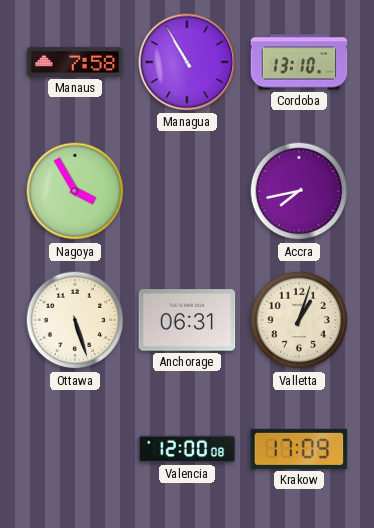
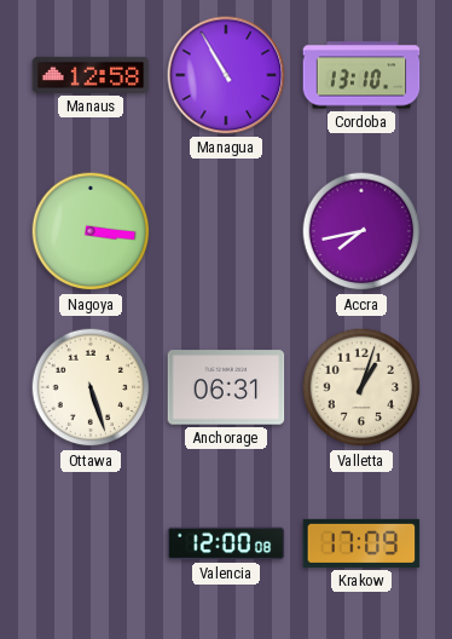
Manaus: 7:58 -> 12:58 (91, 75)
Nagoya: 3:55 -> 3:16 (91, 231)
